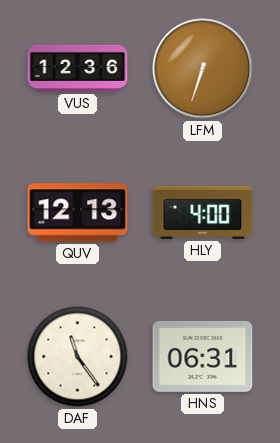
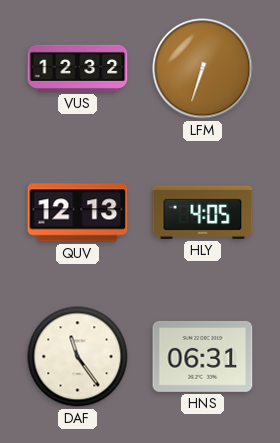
VUS: 12:36 -> 12:32 (78, 68)
HLY: 4:00 -> 4:05 (203, 212)
